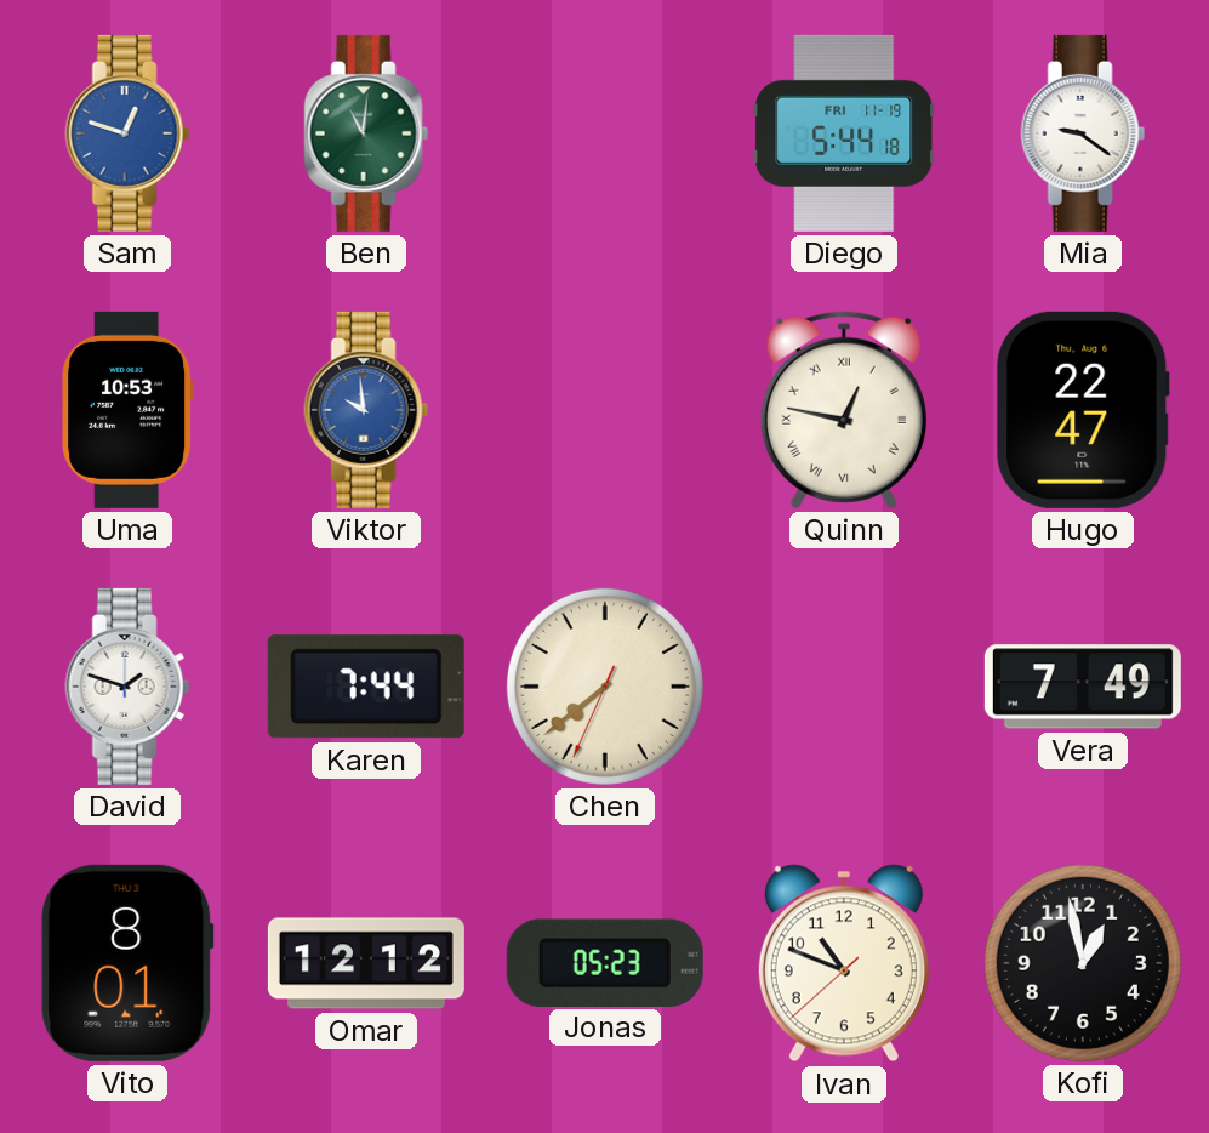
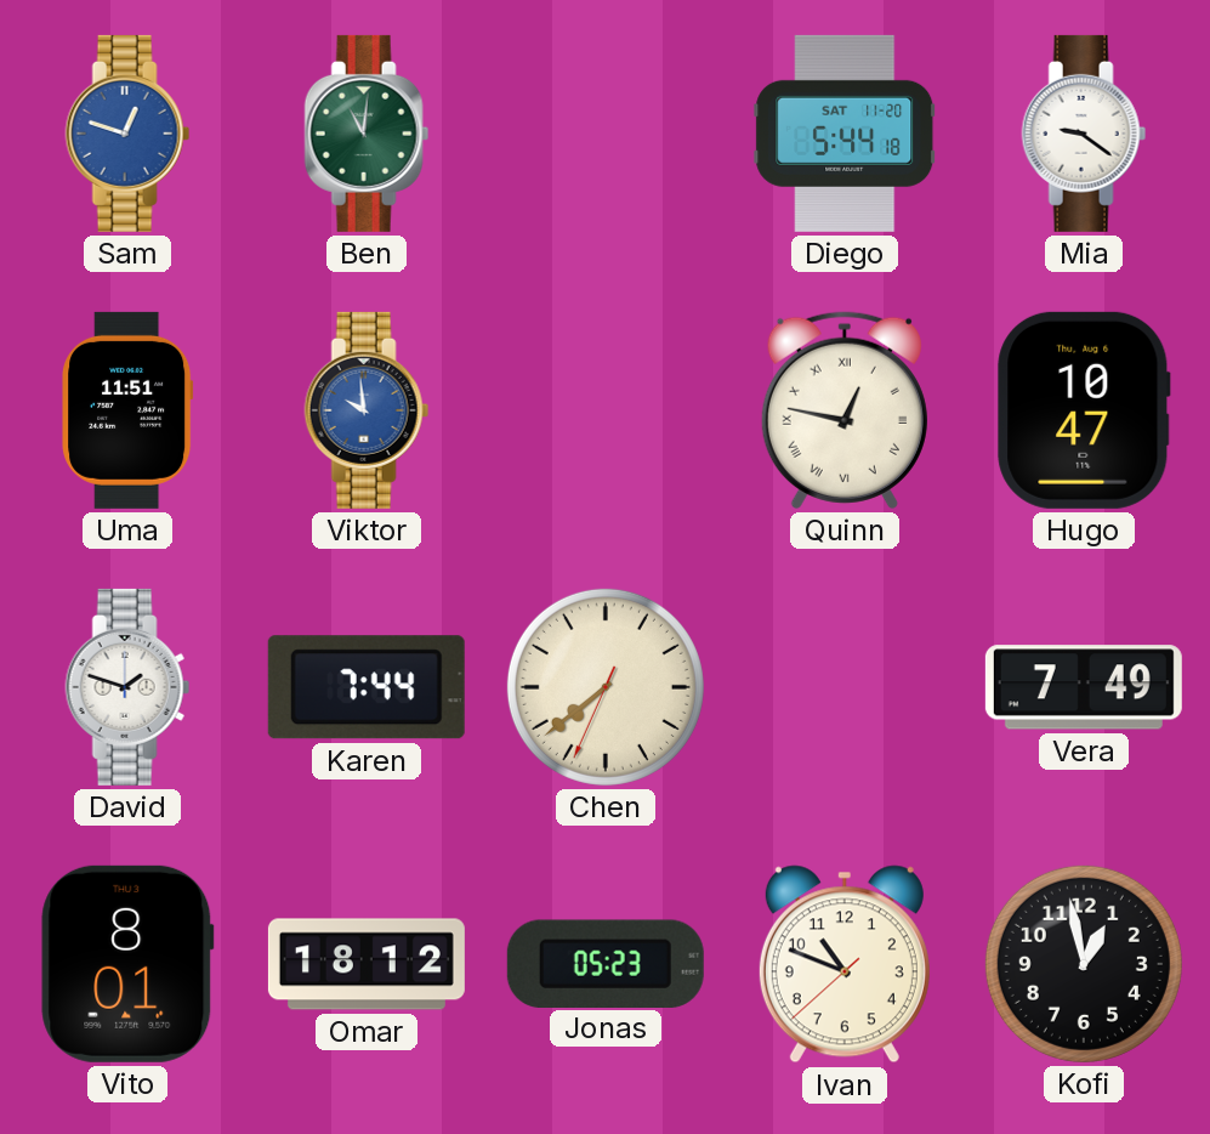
Diego date: FRI 11-19 -> SAT 11-20 (845, 134)
Uma: 10:53 -> 11:51 (127, 410)
Hugo: 22:47 -> 10:47 (1084, 410)
Omar: 12:12 -> 18:12 (367, 964)
